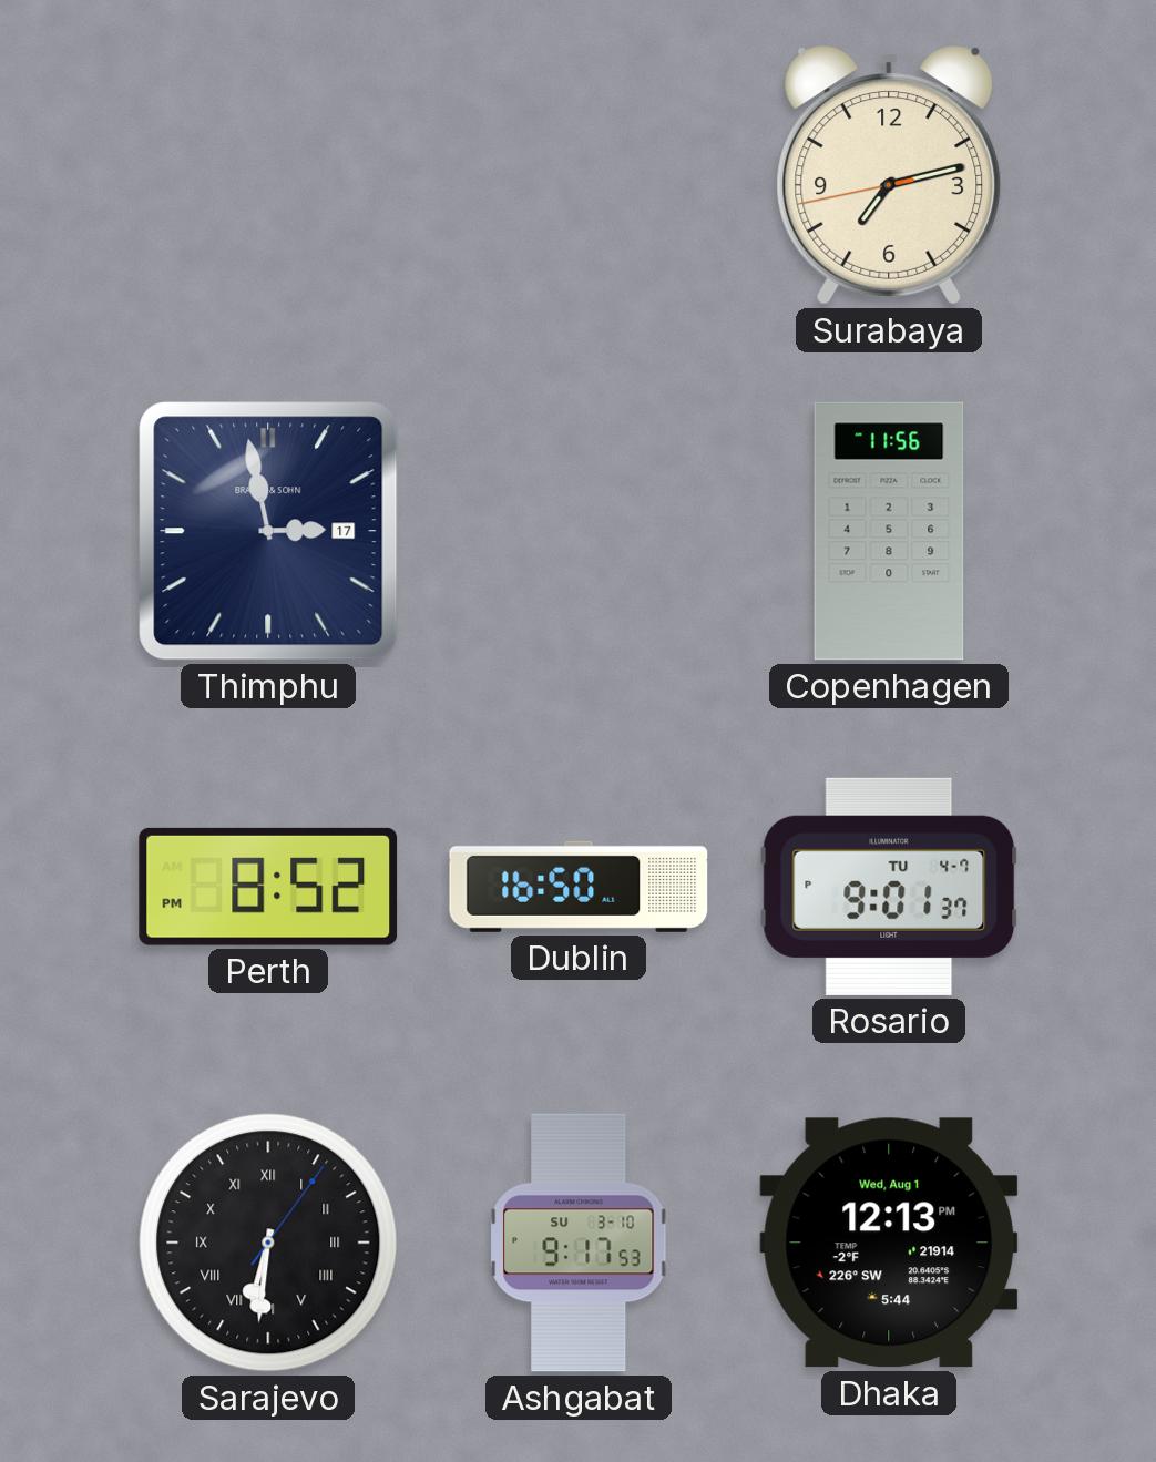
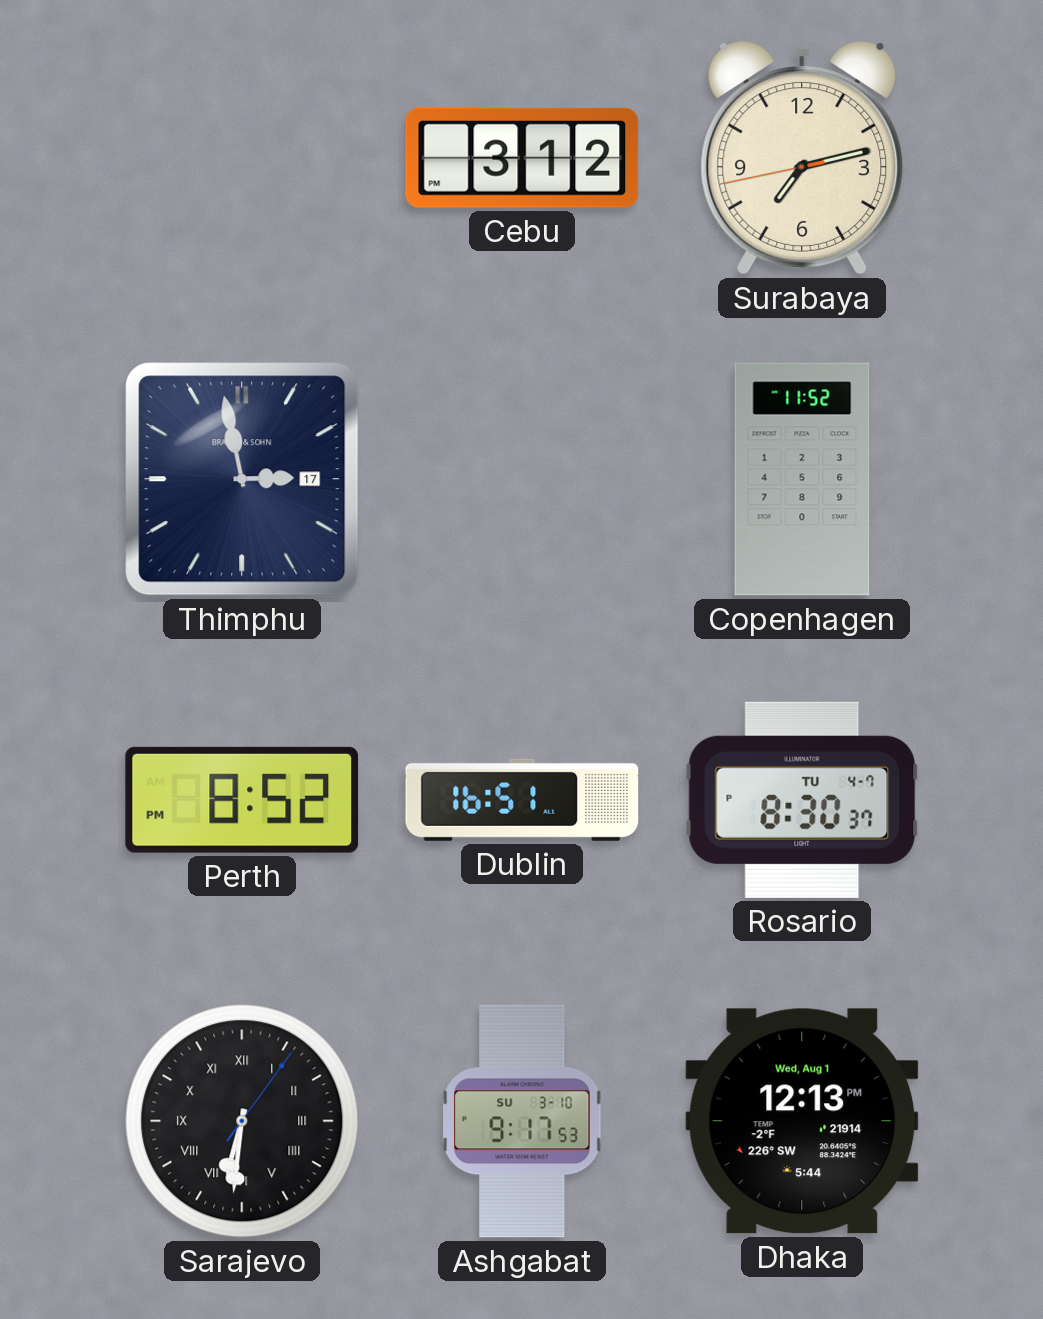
Cebu: none -> 3:12 (522, 158)
Copenhagen: 11:56 -> 11:52 (802, 479)
Dublin: 16:50 -> 16:51 (522, 800)
Rosario: 9:01 -> 8:30 (802, 800)
